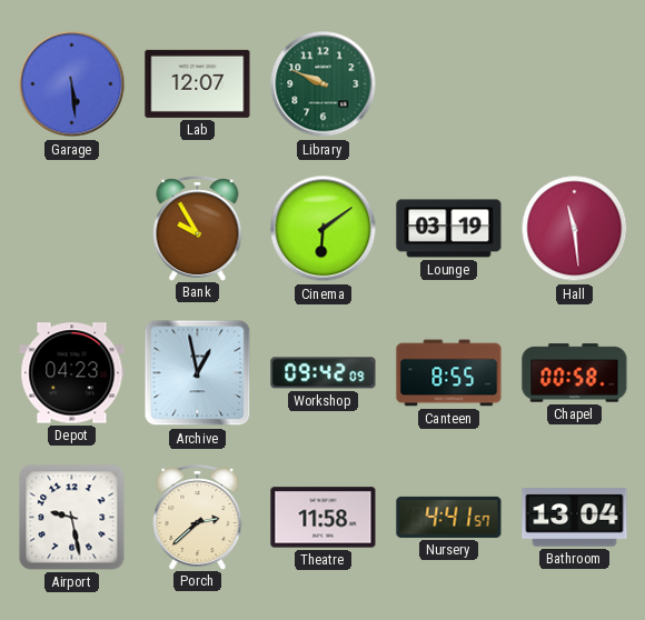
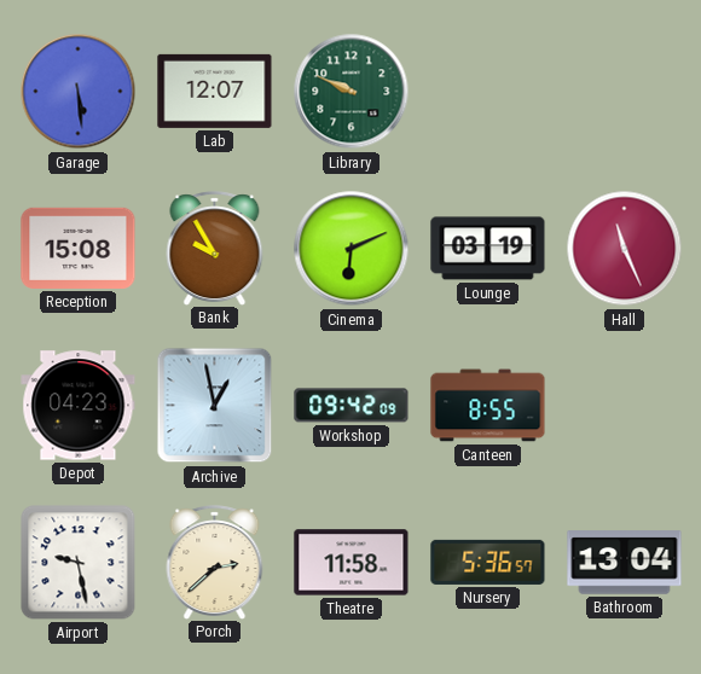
Reception: none -> 15:08 (79, 248)
Cinema: 6:09 -> 6:11 (352, 249)
Hall: 11:29 -> 11:26 (625, 249)
Chapel: 00:58 -> none (575, 373)
Nursery: 4:41 -> 5:36 (488, 562)
